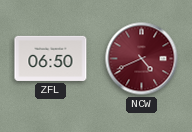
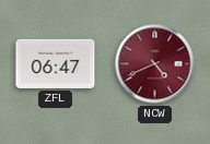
ZFL: 06:50 -> 06:47 (56, 63)
